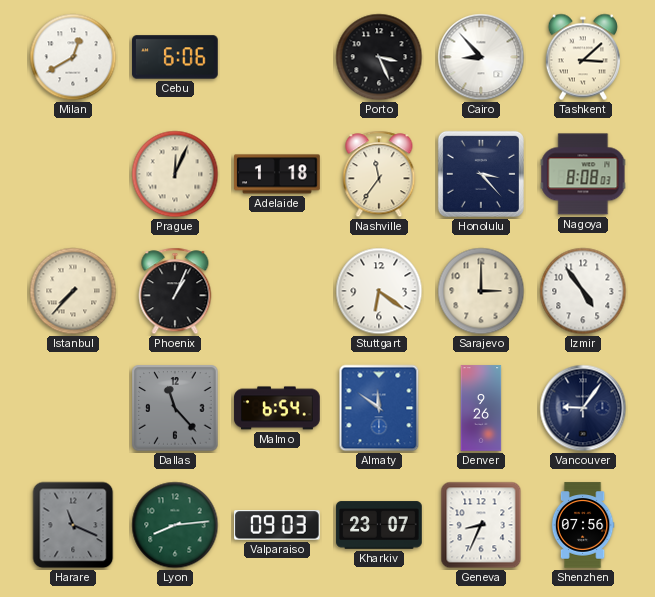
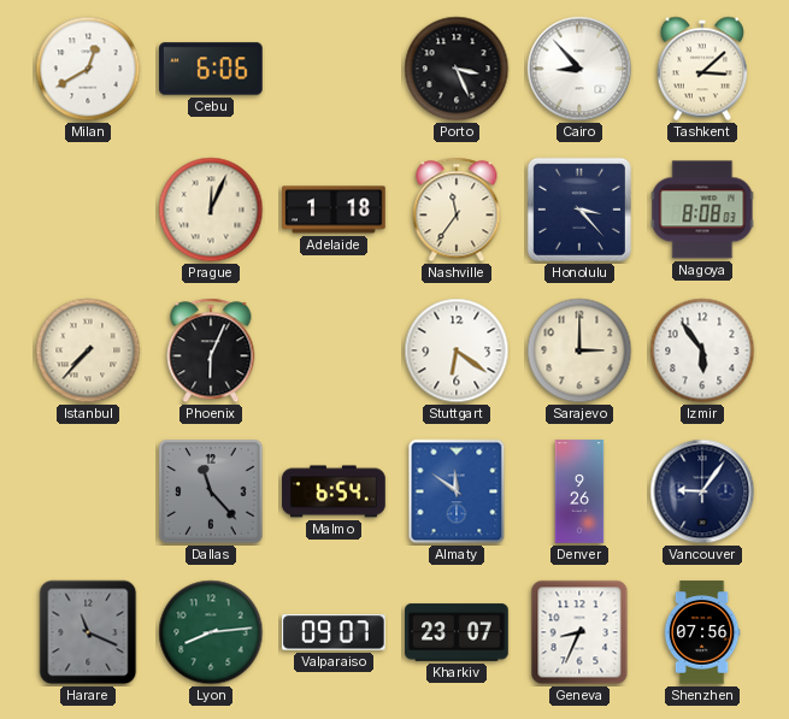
Phoenix: 1:04 -> 6:04 (211, 350)
Izmir: 4:54 -> 5:54 (702, 350)
Valparaiso: 09:03 -> 09:07 (335, 632)
